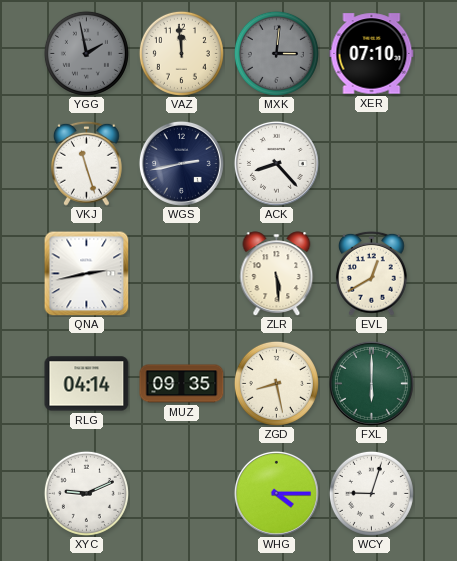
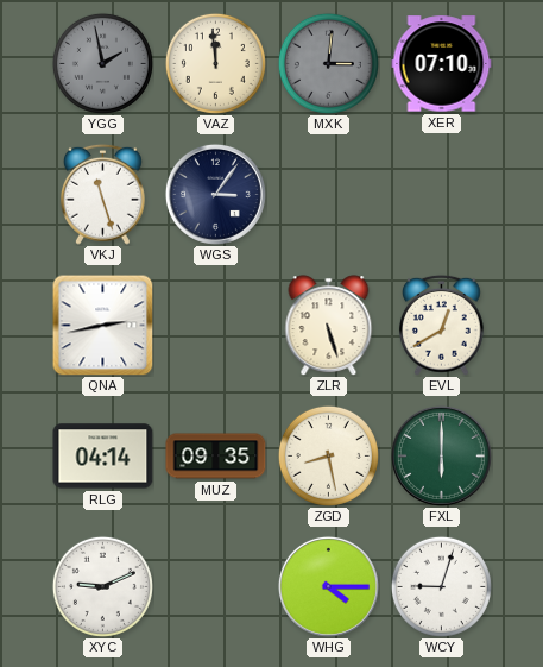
WGS: 2:43 -> 3:06 (215, 194)
ACK: 8:23 -> none (276, 163)
ZLR: 5:29 -> 5:27 (329, 326)
